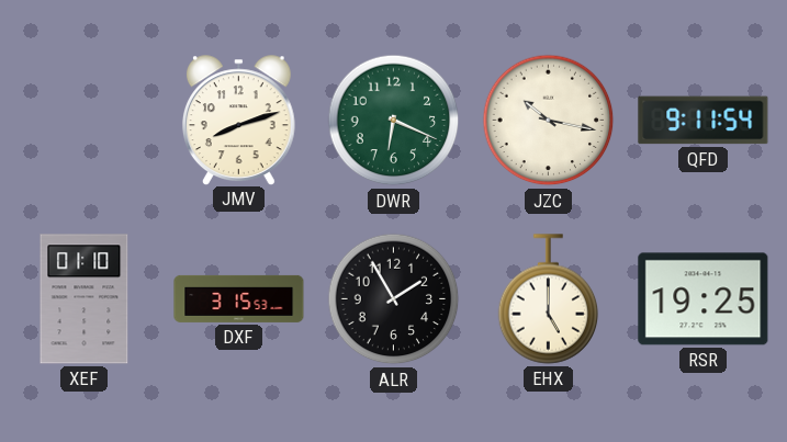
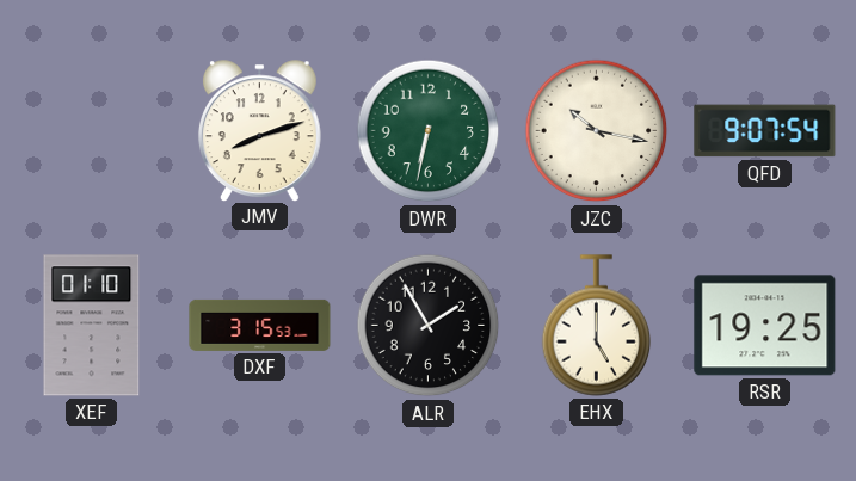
DWR: 6:19 -> 6:32 (429, 131)
QFD: 9:11 -> 9:07 (765, 131)
